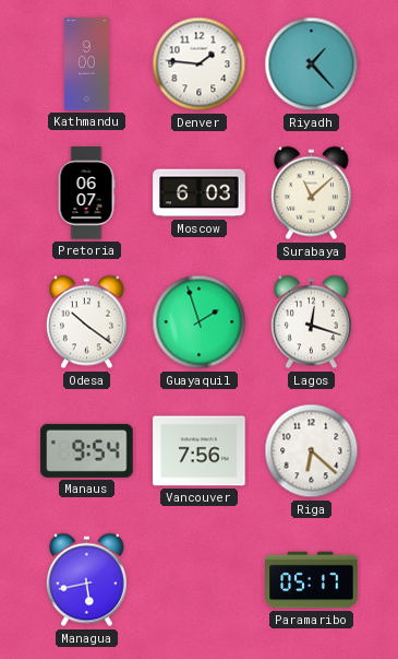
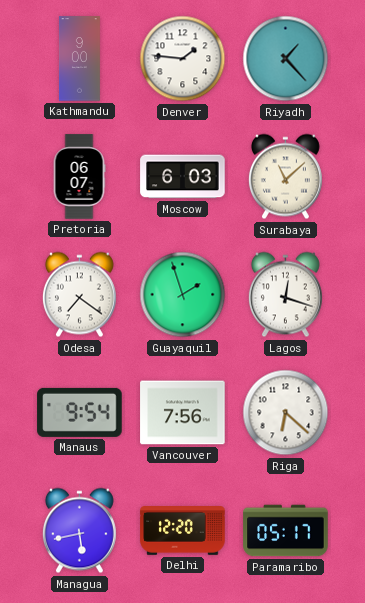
Odesa: 10:21 -> 7:21 (79, 295)
Delhi: none -> 12:20 (183, 531)
